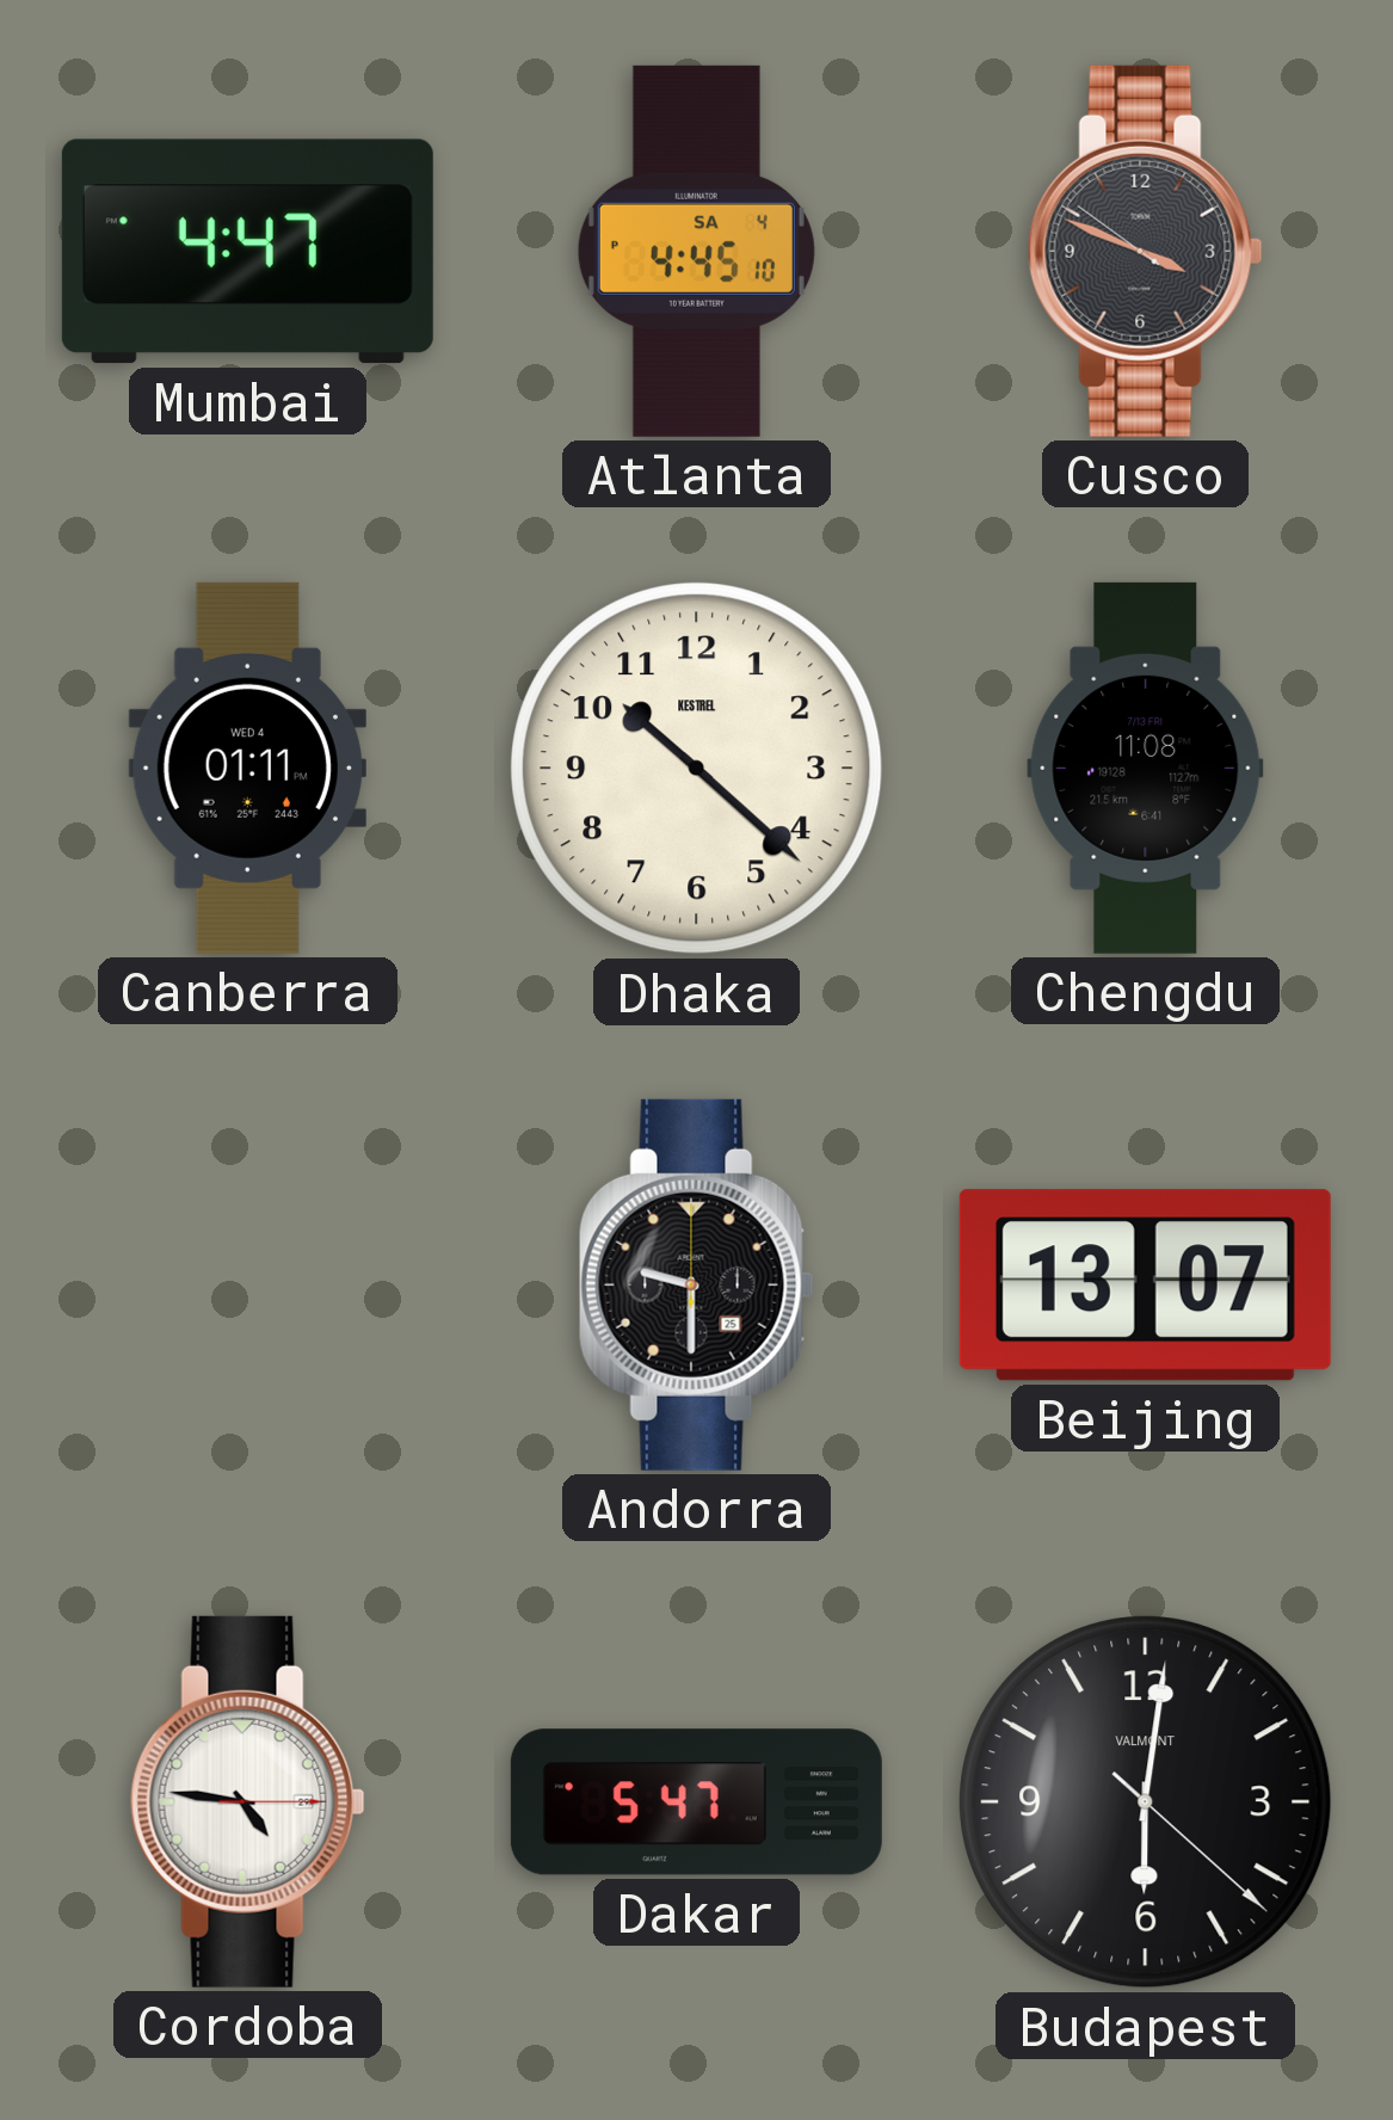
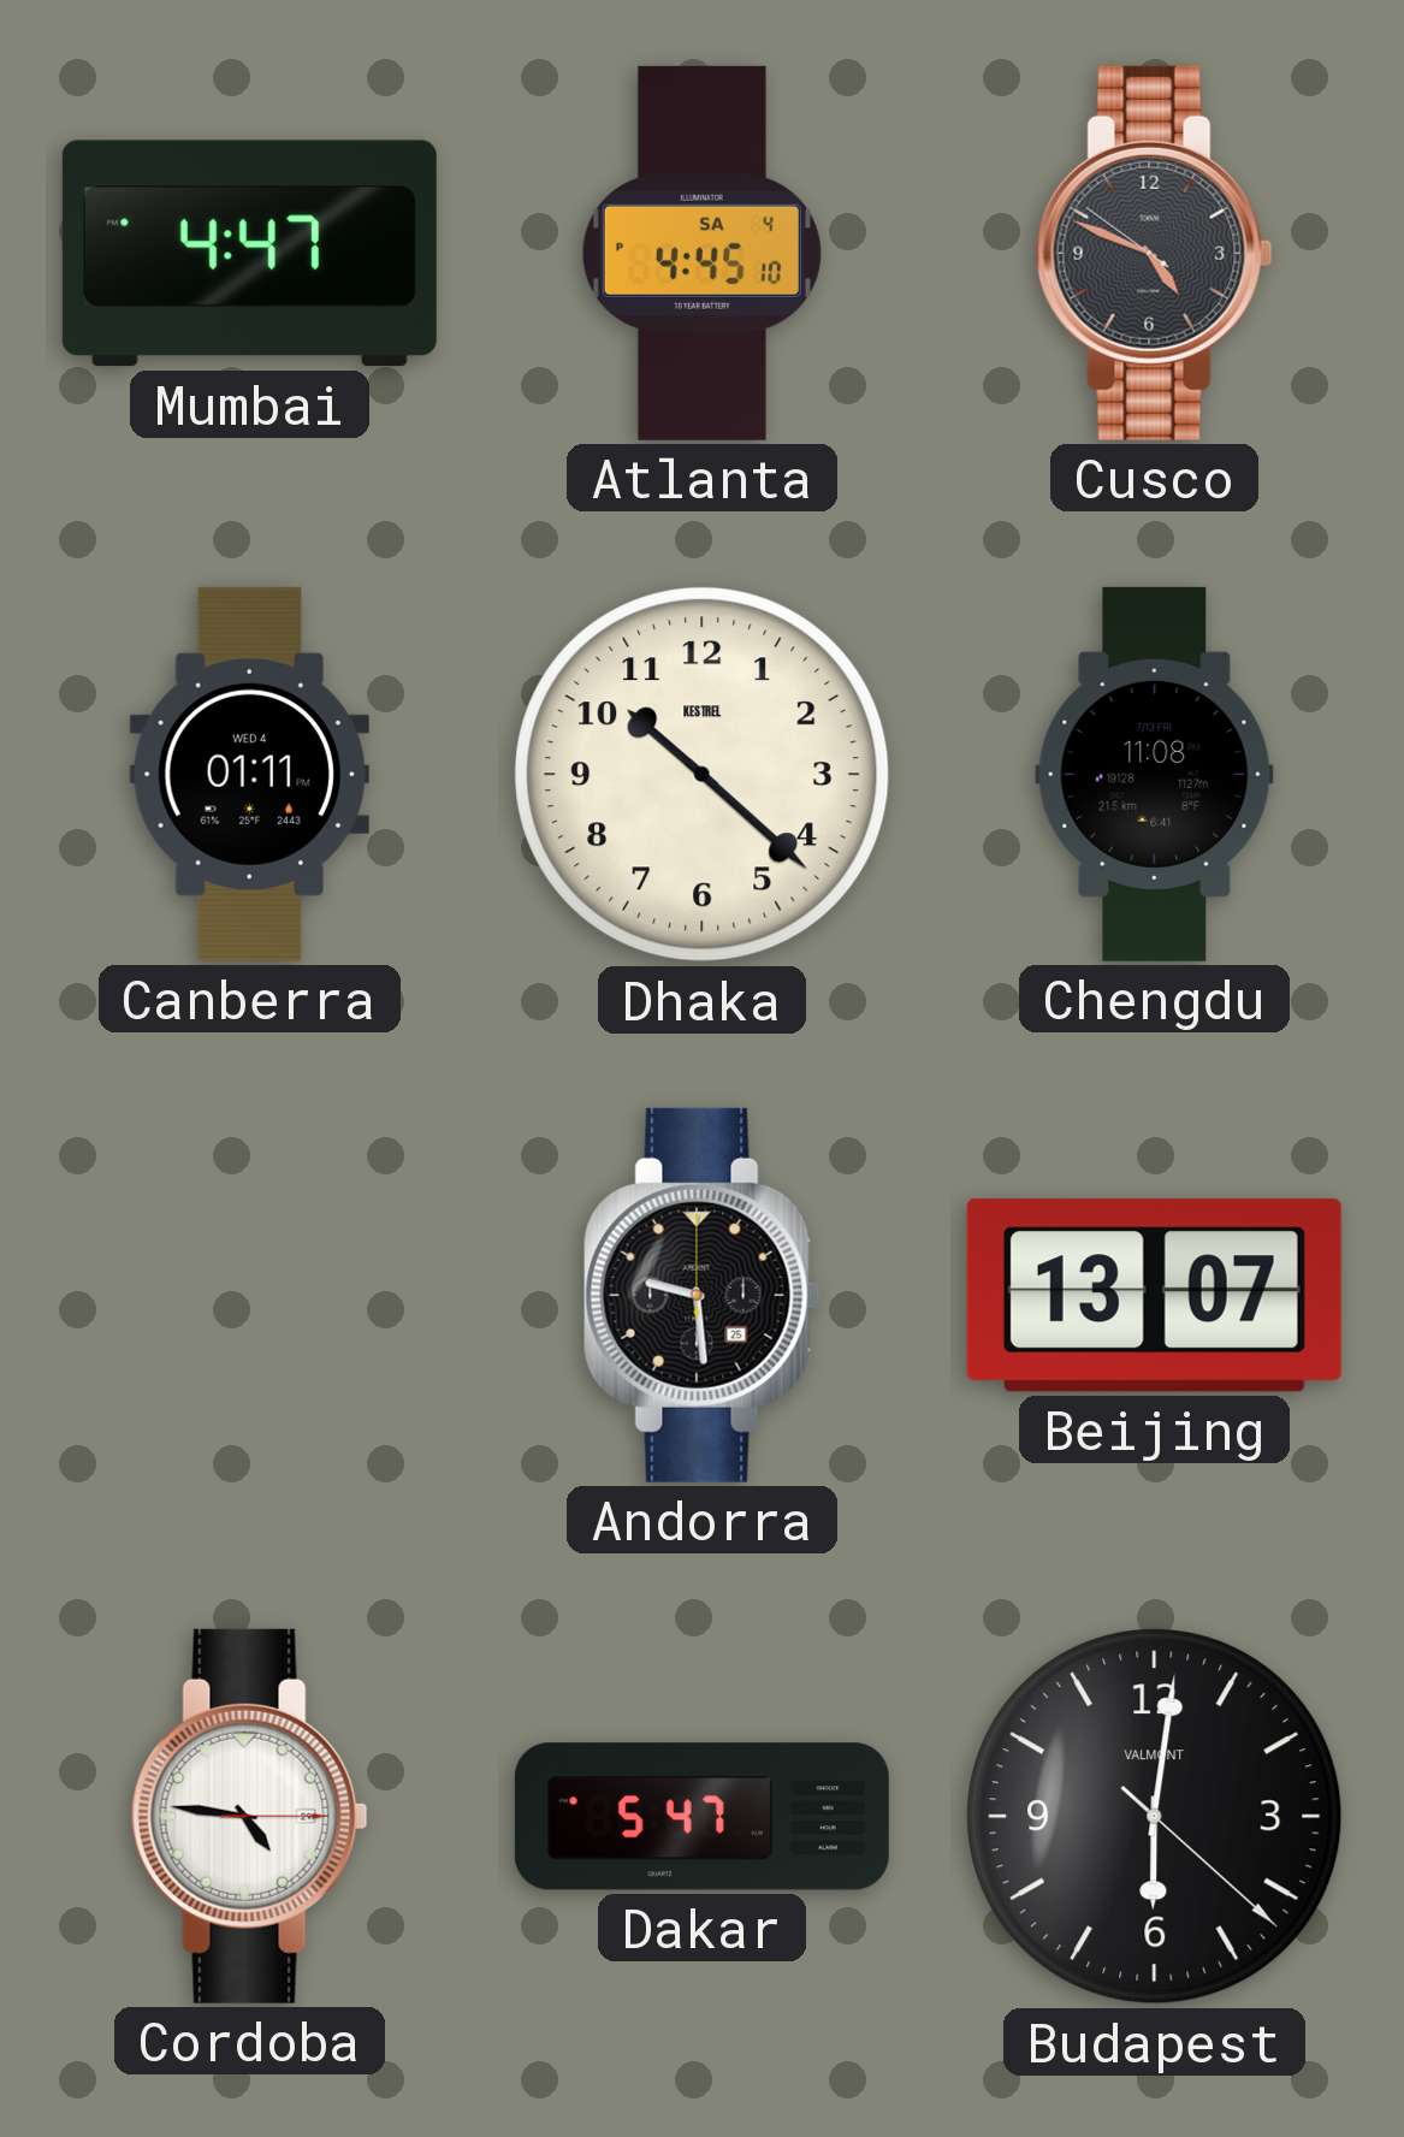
Cusco: 3:48 -> 4:48 (1154, 253)
Andorra: 9:30 -> 9:29 (701, 1295)
